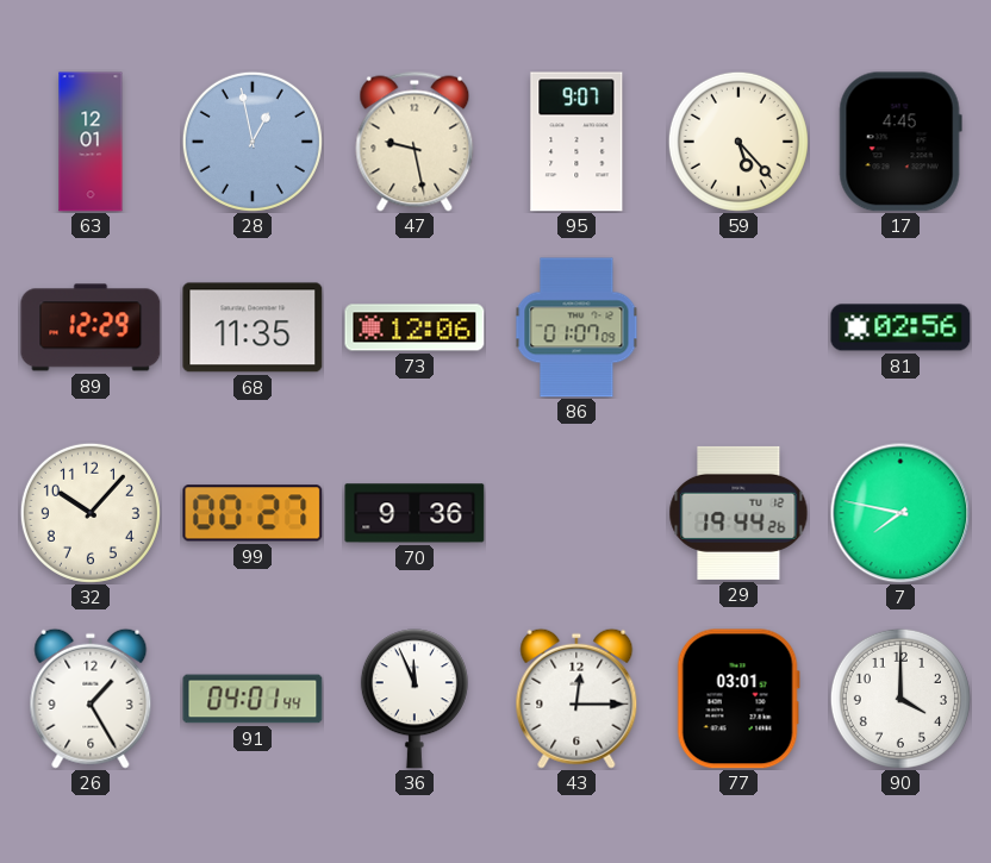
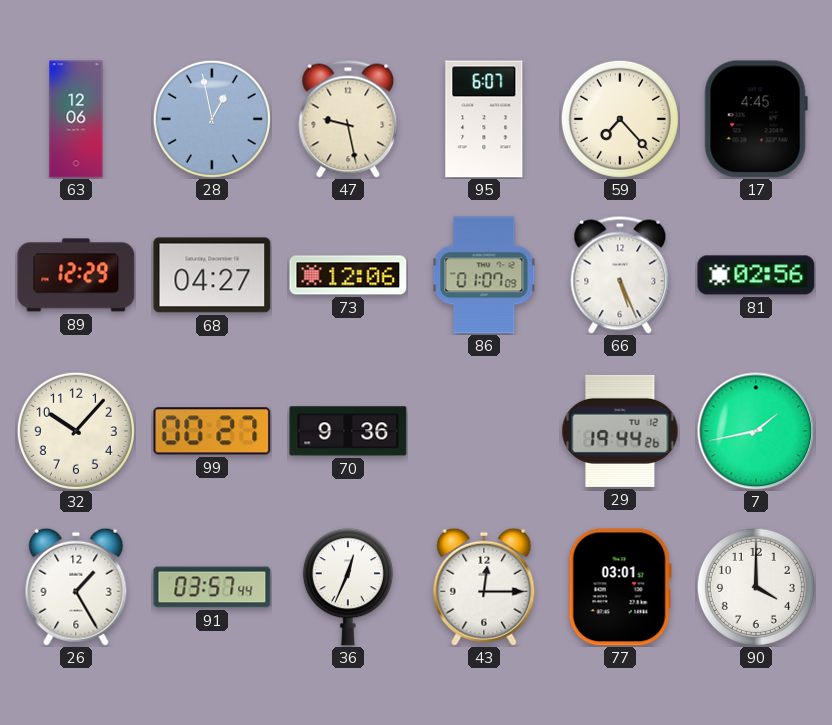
63: 12:01 -> 12:06 (76, 119)
95: 9:07 -> 6:07 (484, 119)
59: 5:23 -> 7:23 (620, 119)
68: 11:35 -> 04:27 (212, 275)
66: none -> 5:26 (620, 275)
7: 7:47 -> 1:43 (756, 431)
91: 04:01 -> 03:57 (212, 587)
36: 11:56 -> 12:34 (348, 587)
